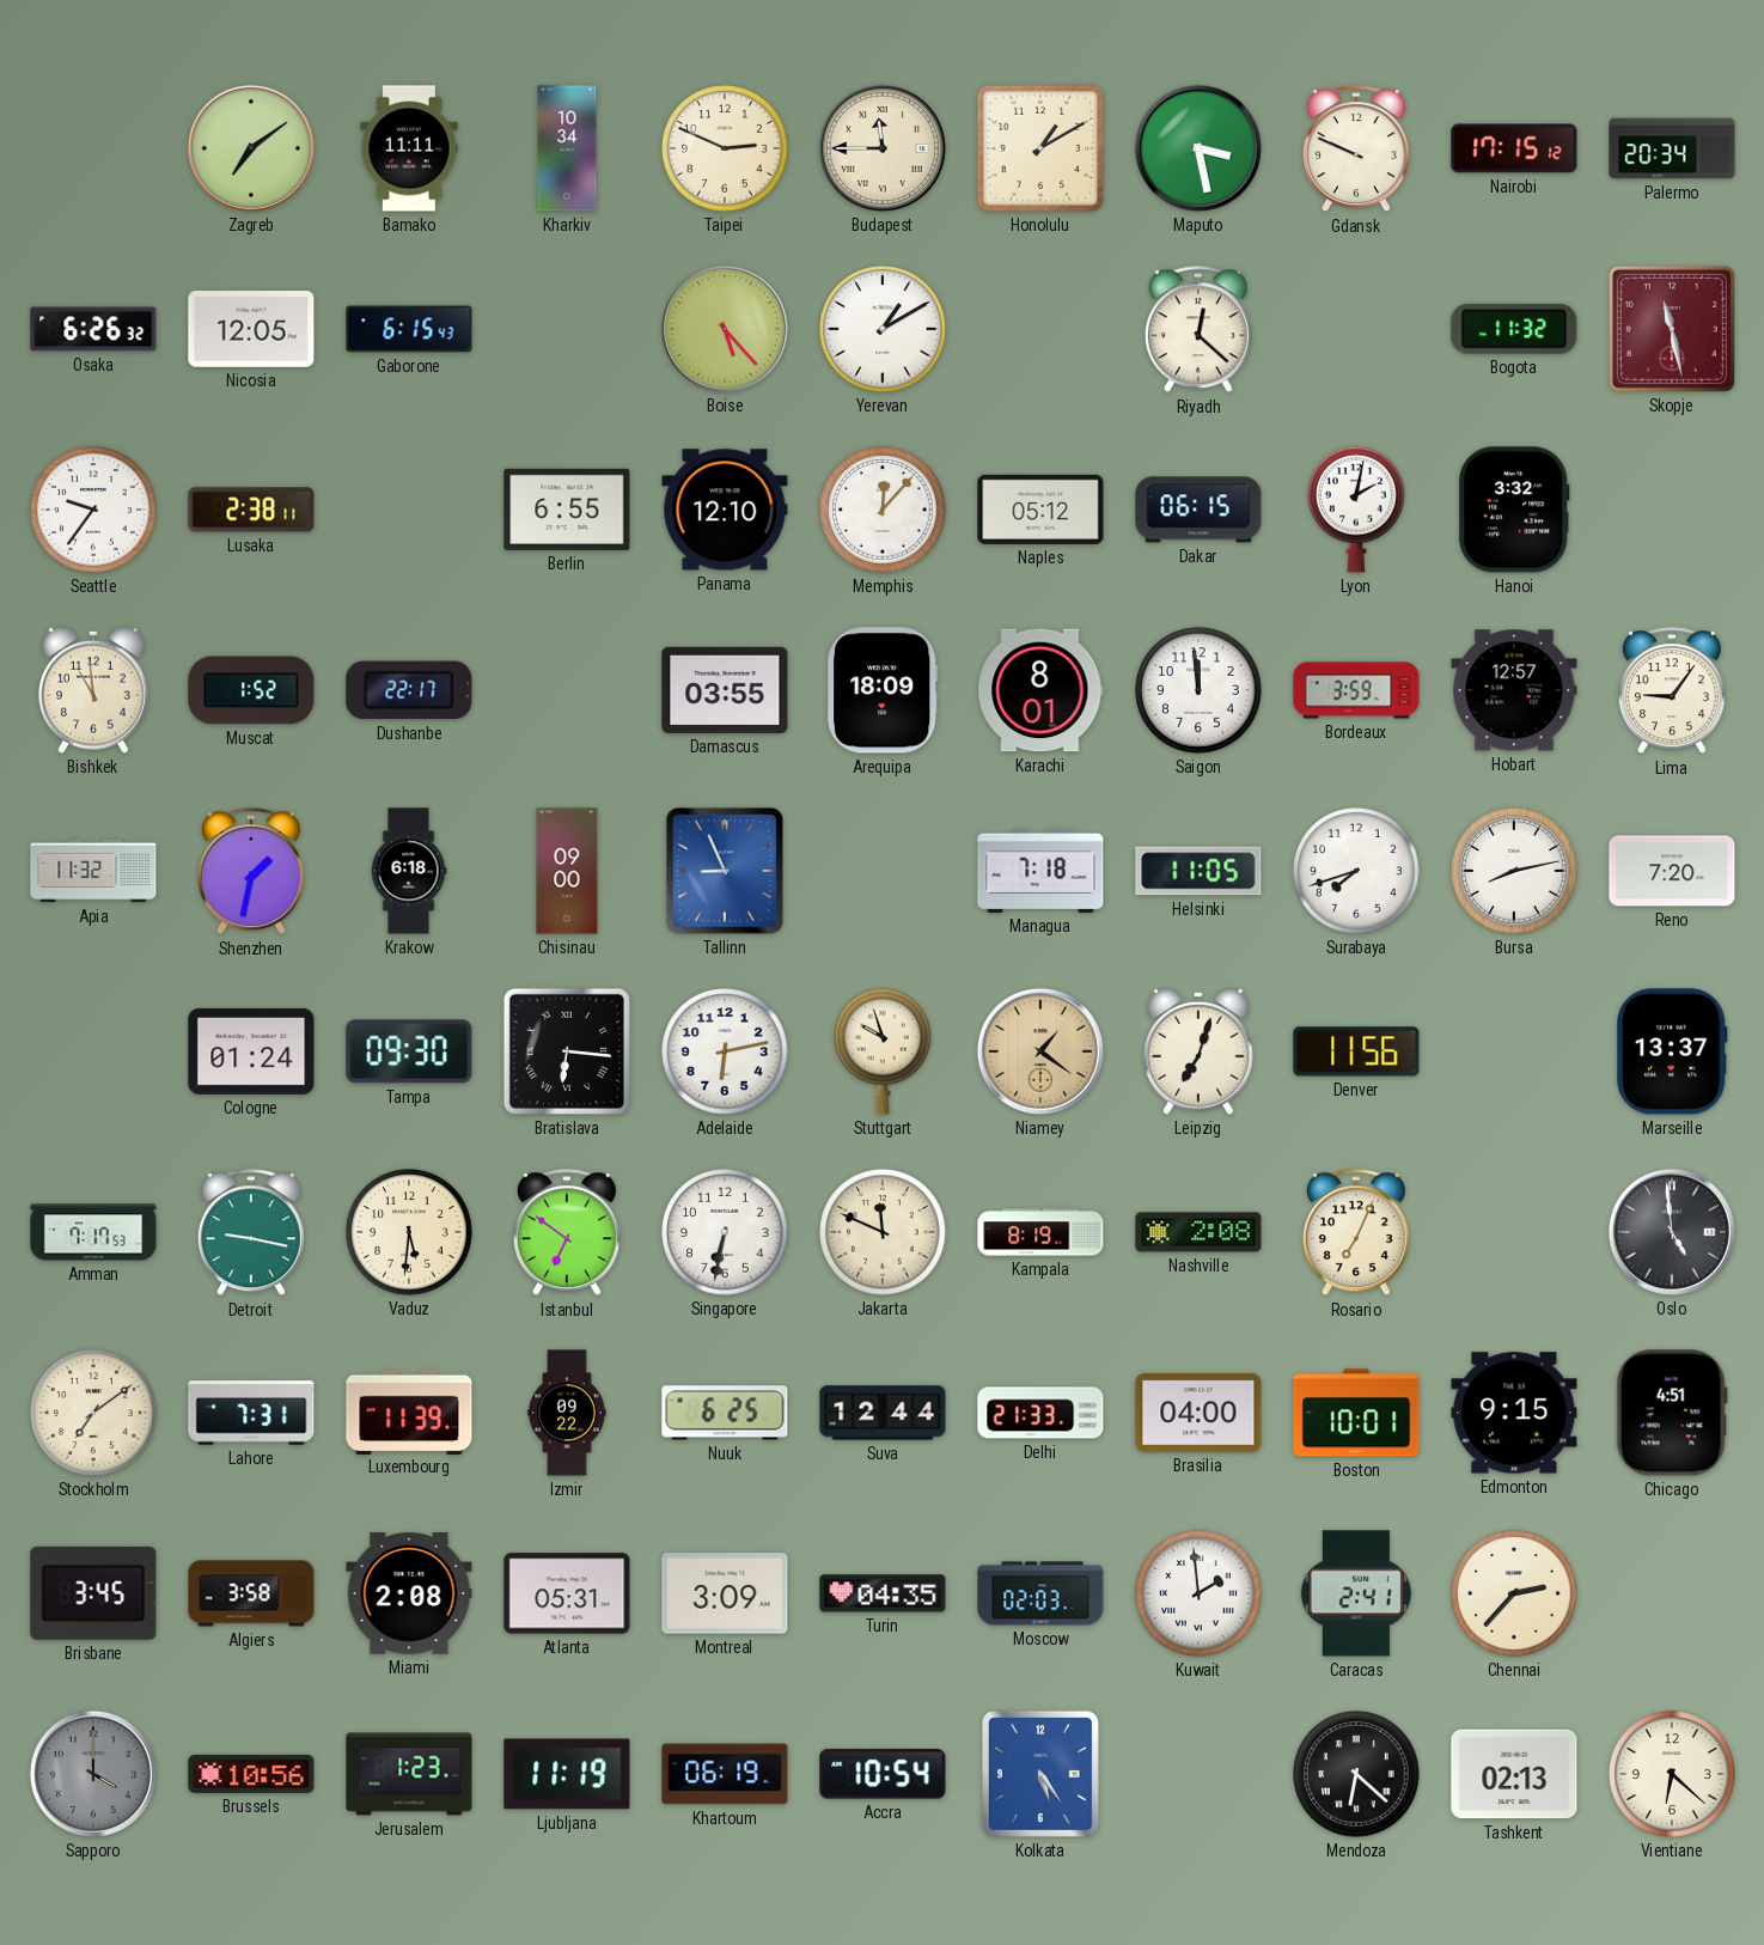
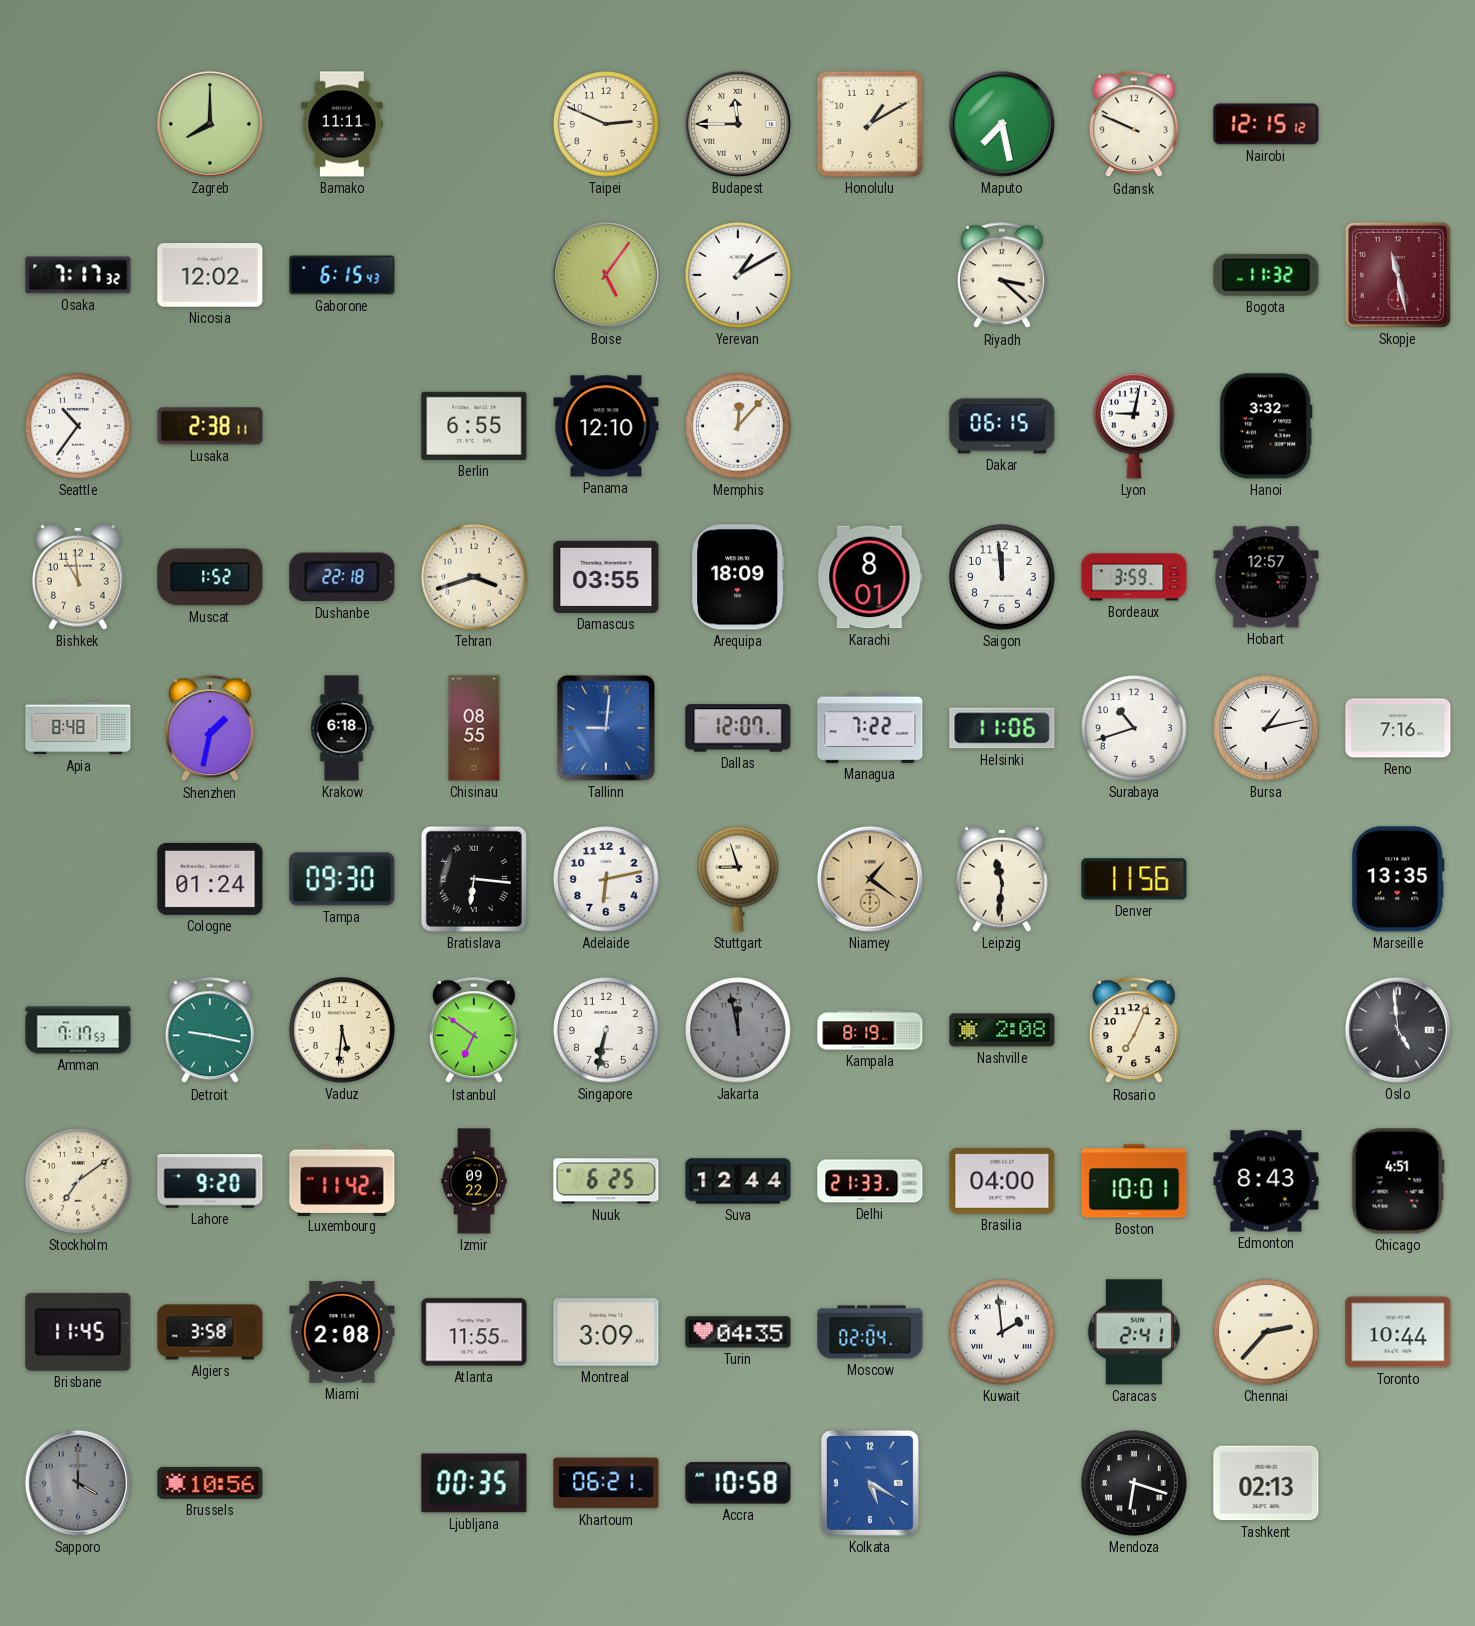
Zagreb: 7:09 -> 8:00 (210, 124)
Kharkiv: 10:34 -> none (567, 148)
Maputo: 3:28 -> 7:28 (1002, 124)
Nairobi: 17:15 -> 12:15 (1266, 124)
Palermo: 20:34 -> none (1672, 148)
Osaka: 6:26 -> 7:17 (78, 275)
Nicosia: 12:05 -> 12:02 (210, 276)
Boise: 5:23 -> 5:06 (606, 275)
Riyadh: 12:22 -> 3:22 (1002, 276)
Seattle: 9:36 -> 10:36 (78, 426)
Naples: 05:12 -> none (1040, 510)
Lyon: 2:02 -> 9:02 (1134, 426)
Dushanbe: 22:17 -> 22:18 (342, 577)
Tehran: none -> 3:42 (474, 577)
Lima: 9:06 -> none (1672, 691)
Apia: 11:32 -> 8:48 (78, 728)
Chisinau: 09:00 -> 08:55 (474, 728)
Tallinn: 8:56 -> 9:01 (606, 728)
Dallas: none -> 12:07 (738, 728)
Managua: 7:18 -> 7:22 (870, 728)
Helsinki: 11:05 -> 11:06 (1002, 728)
Surabaya: 7:42 -> 10:42 (1134, 728)
Bursa: 8:13 -> 1:13 (1266, 728)
Reno: 7:20 -> 7:16 (1398, 728)
Stuttgart: 9:57 -> 8:57 (738, 879)
Leipzig: 7:03 -> 11:31 (1003, 879)
Marseille: 13:37 -> 13:35 (1398, 879)
Jakarta: 11:49 -> 11:58 (738, 1030)
Jakarta dial: cream -> grey (738, 1030)
Lahore: 7:31 -> 9:20 (210, 1181)
Luxembourg: 11:39 -> 11:42 (342, 1180)
Edmonton: 9:15 -> 8:43 (1266, 1181)
Brisbane: 3:45 -> 11:45 (78, 1332)
Atlanta: 05:31 -> 11:55 (474, 1332)
Moscow: 02:03 -> 02:04 (870, 1332)
Toronto: none -> 10:44 (1398, 1332)
Jerusalem: 1:23 -> none (409, 1774)
Ljubljana: 11:19 -> 00:35 (474, 1483)
Khartoum: 06:19 -> 06:21 (606, 1483)
Accra: 10:54 -> 10:58 (738, 1483)
Kolkata: 5:24 -> 5:20 (870, 1483)
Mendoza: 6:22 -> 6:18 (1134, 1483)
Vientiane: 6:22 -> none (1672, 1774)
